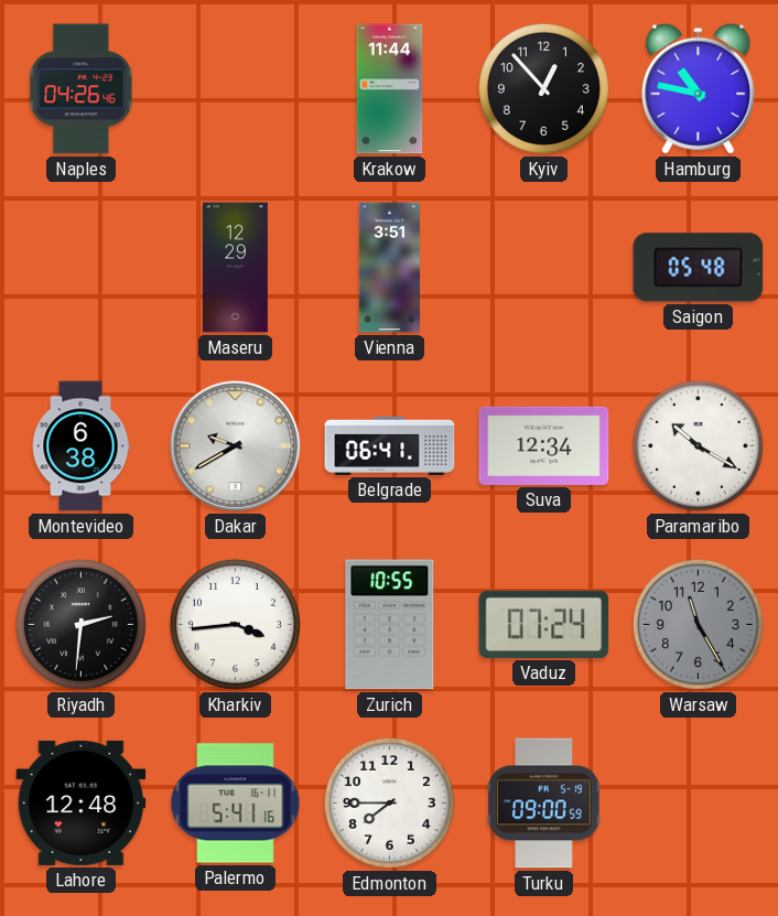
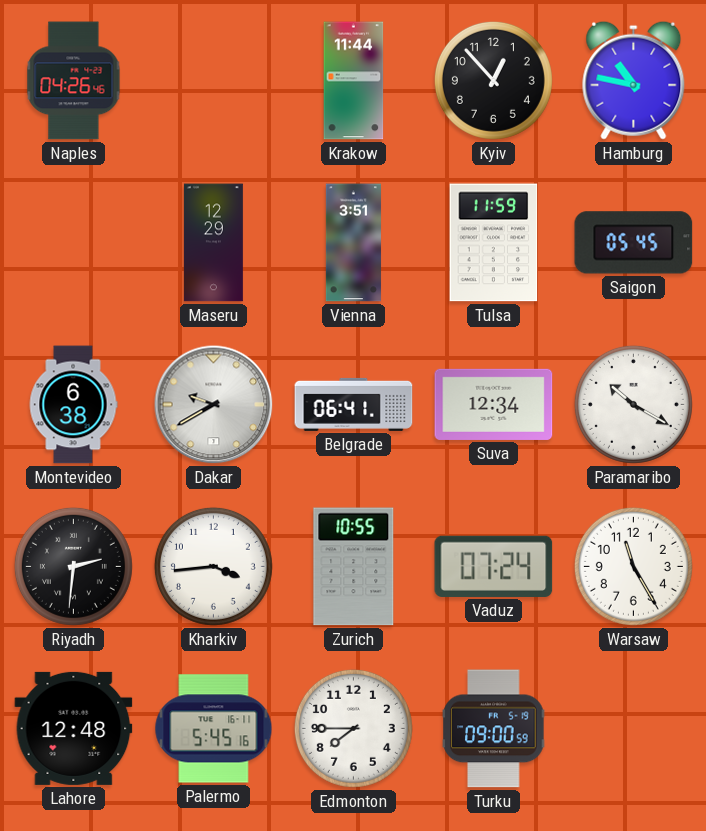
Tulsa: none -> 11:59 (494, 243)
Saigon: 05:48 -> 05:45 (634, 243)
Warsaw dial: grey -> white (633, 566)
Palermo: 5:41 -> 5:45 (214, 729)
